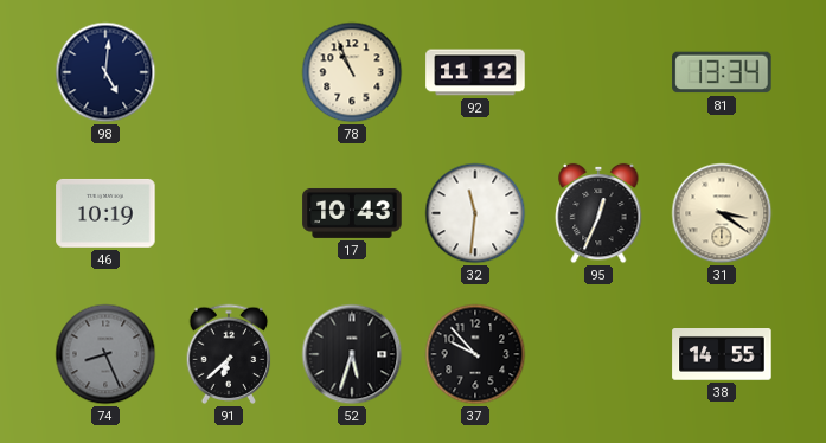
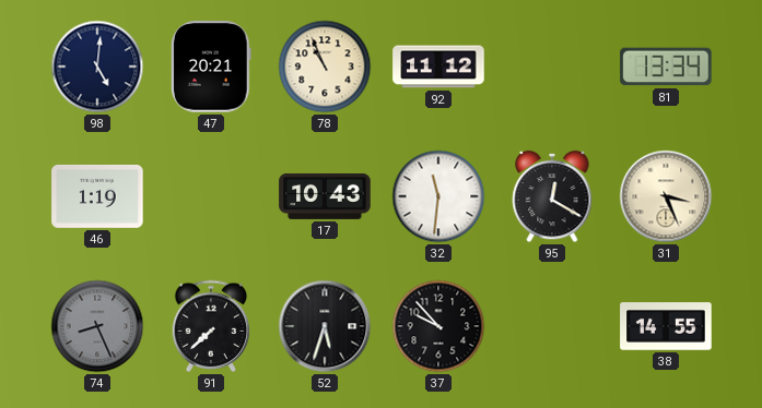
47: none -> 20:21 (211, 67)
46: 10:19 -> 1:19 (97, 196)
95: 12:34 -> 12:20 (552, 196)
31: 3:21 -> 3:26 (666, 196)
91: 6:38 -> 7:38 (211, 326)
